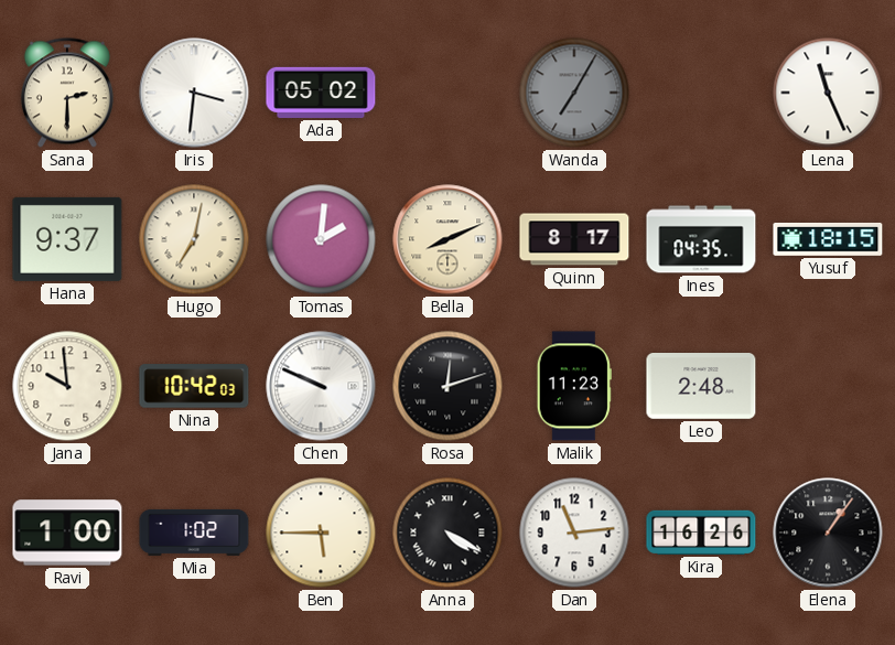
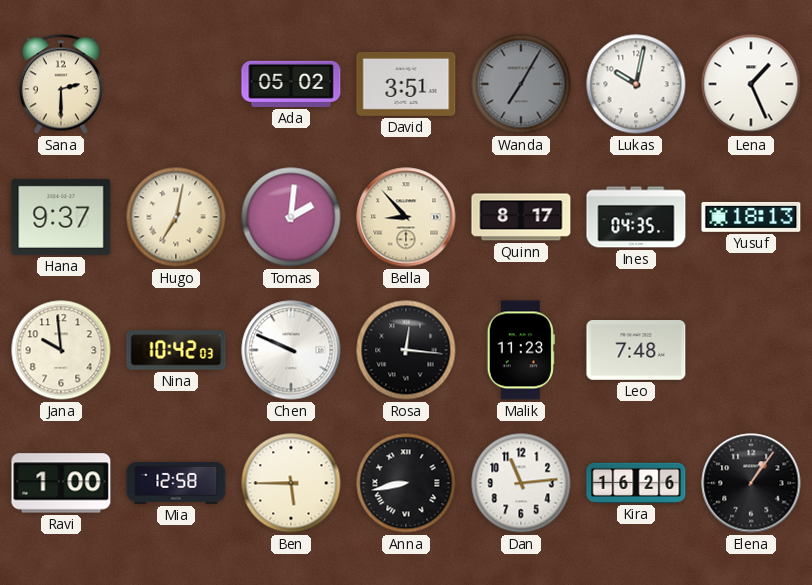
Iris: 3:31 -> none (194, 93)
David: none -> 3:51 (406, 84)
Lukas: none -> 10:02 (636, 84)
Lena: 11:26 -> 1:26 (751, 84)
Bella: 8:11 -> 8:53 (406, 217)
Yusuf: 18:15 -> 18:13 (751, 217)
Rosa: 12:12 -> 12:16 (406, 350)
Leo: 2:48 -> 7:48 (636, 350)
Mia: 1:02 -> 12:58 (176, 483)
Anna: 4:20 -> 8:43 (406, 483)
